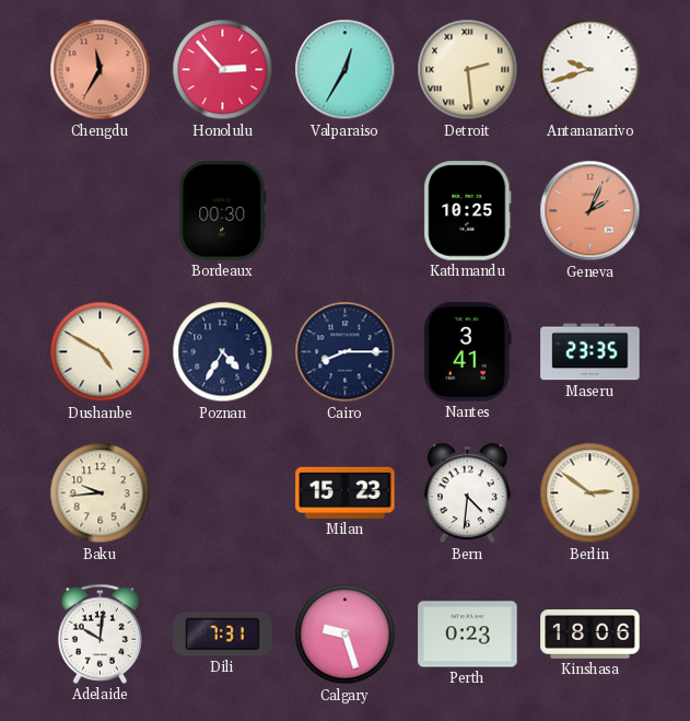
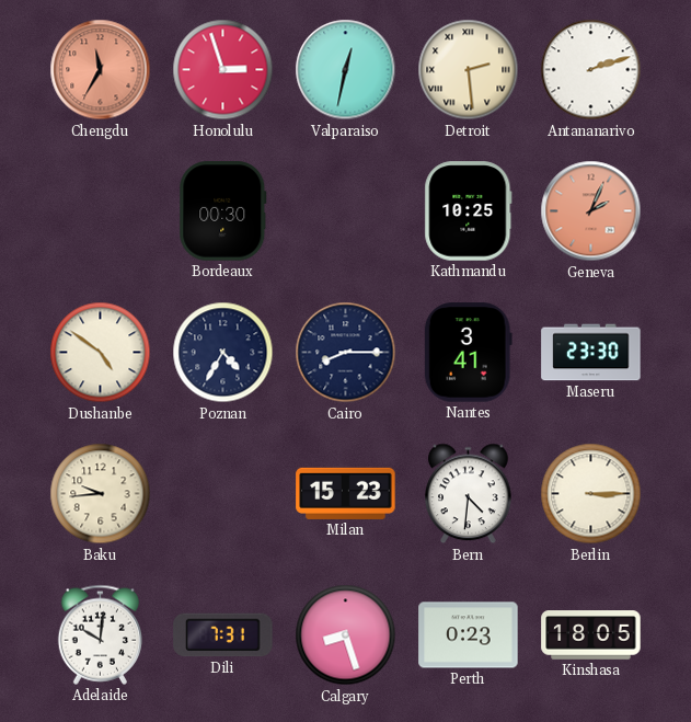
Honolulu: 2:53 -> 2:57 (223, 70)
Valparaiso: 12:35 -> 12:32 (346, 70)
Antananarivo: 9:42 -> 2:12 (591, 70)
Dushanbe: 4:50 -> 4:51 (101, 353)
Maseru: 23:35 -> 23:30 (591, 353)
Berlin: 2:51 -> 3:15 (591, 494)
Calgary: 9:27 -> 8:27 (346, 635)
Kinshasa: 18:06 -> 18:05 (591, 635)
